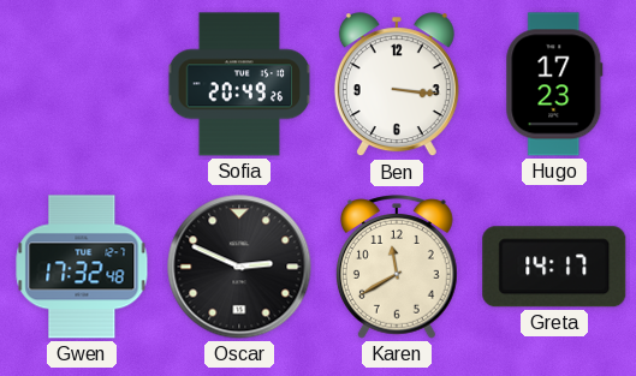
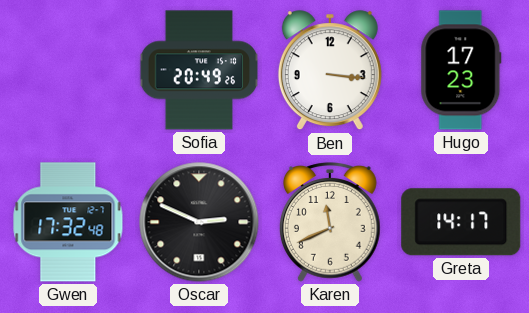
Karen: 11:40 -> 11:41 (330, 222)
